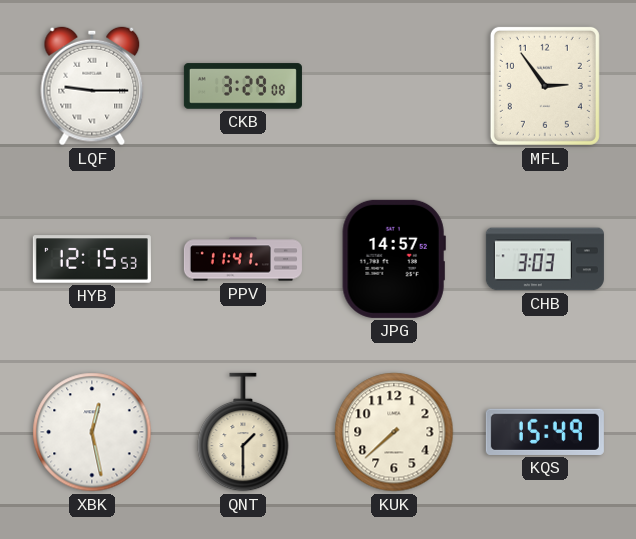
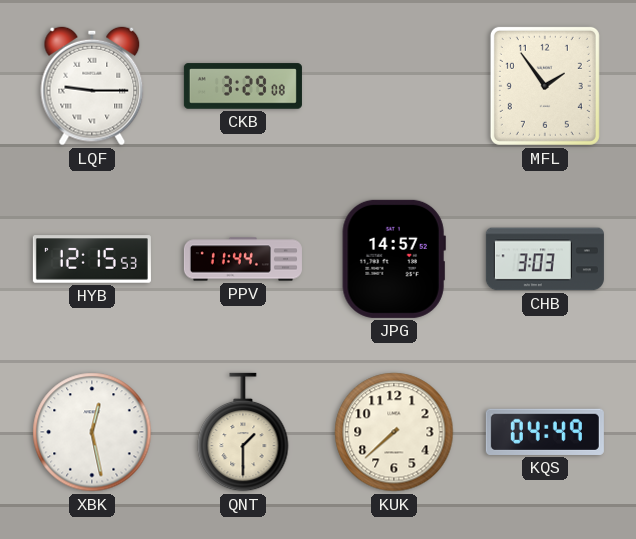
MFL: 2:54 -> 1:54 (545, 86)
PPV: 11:41 -> 11:44 (243, 259)
KQS: 15:49 -> 04:49 (545, 432)
